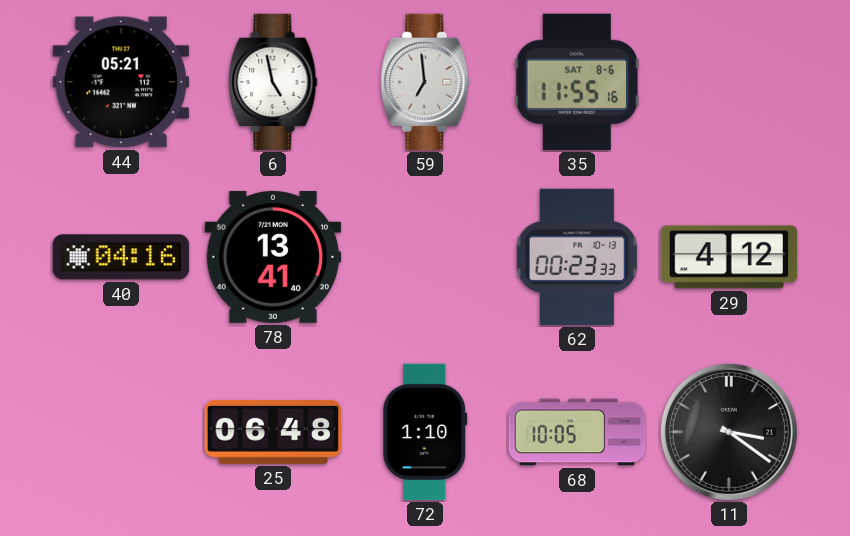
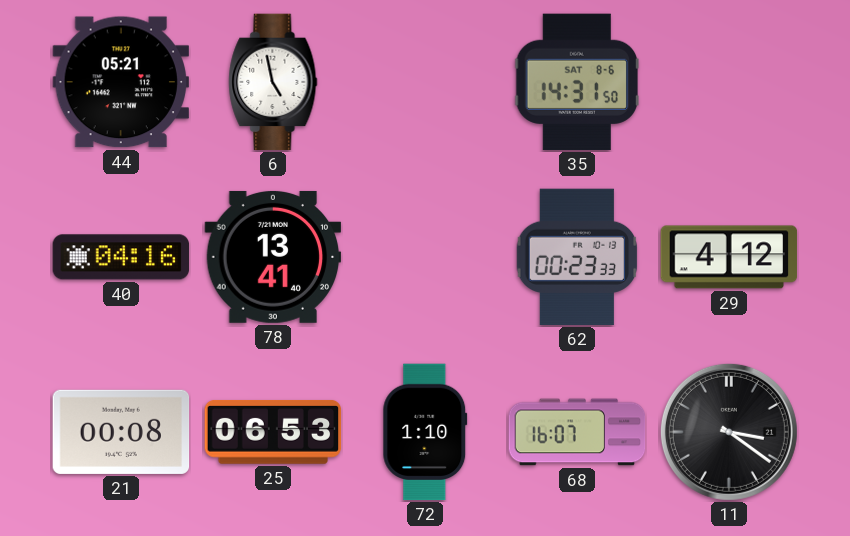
59: 6:59 -> none (425, 82)
35: 11:55 -> 14:31 (577, 82)
21: none -> 00:08 (121, 432)
25: 06:48 -> 06:53 (273, 432)
68: 10:05 -> 16:07 (577, 432)
